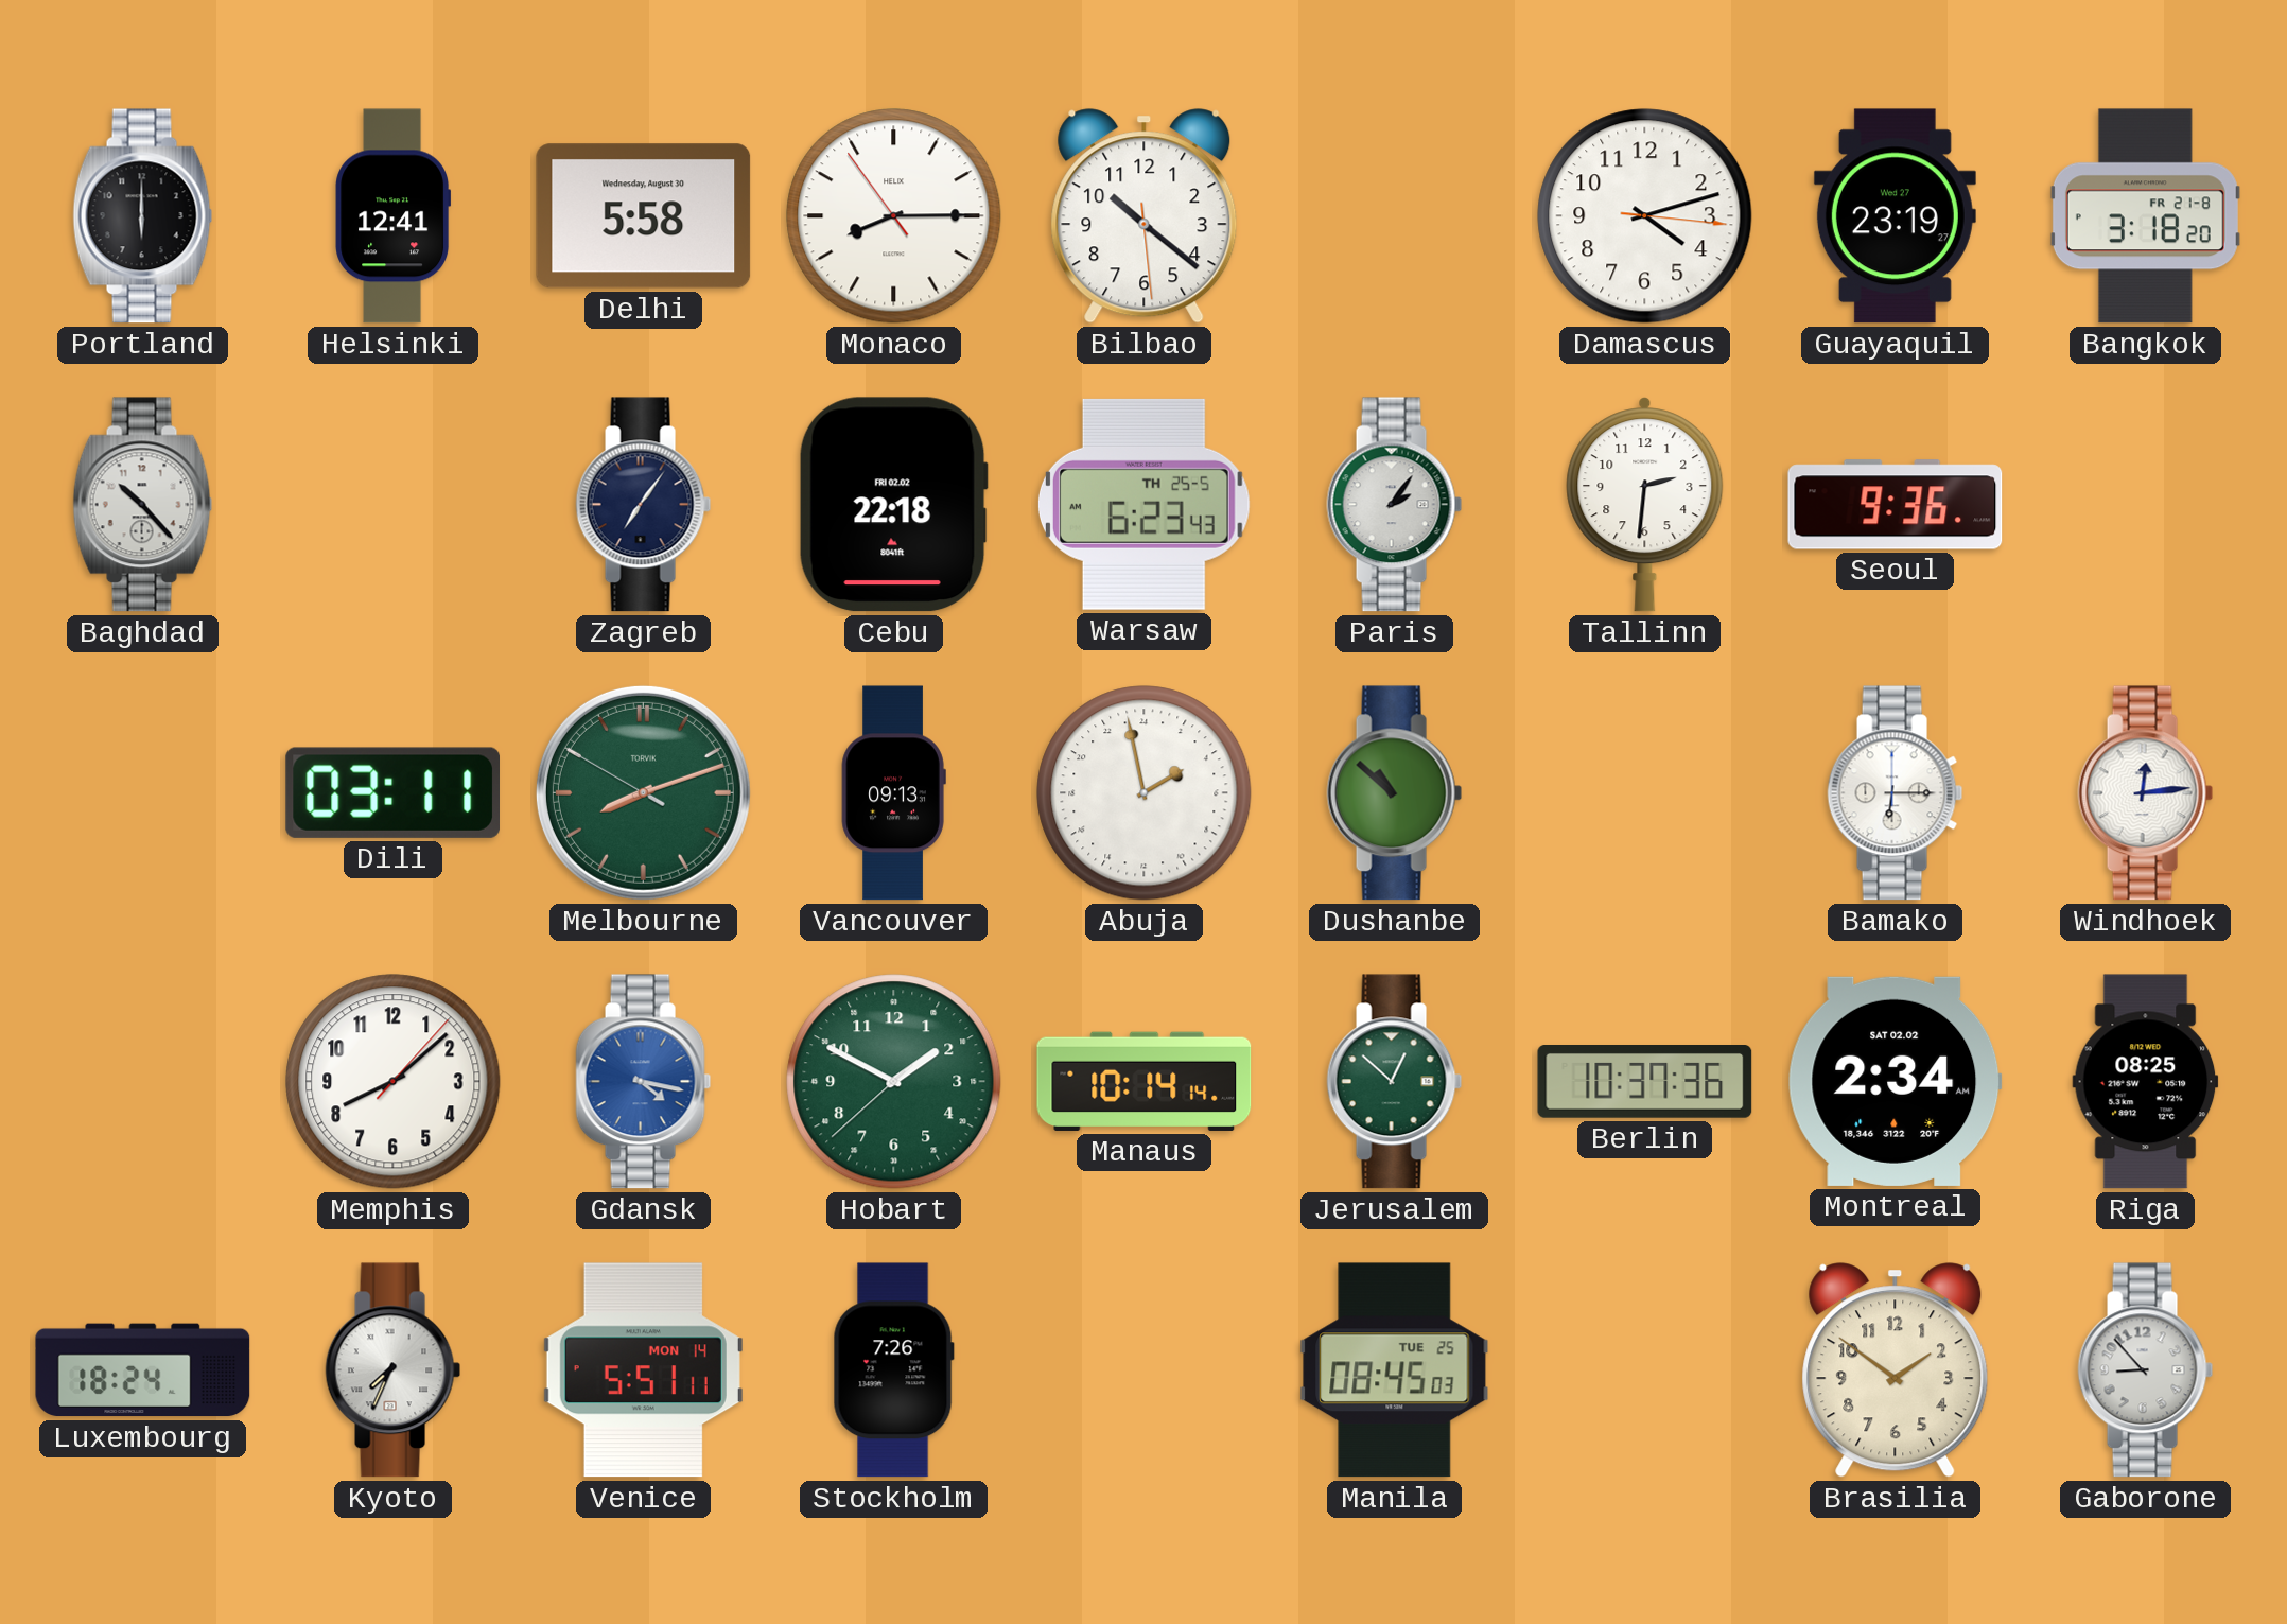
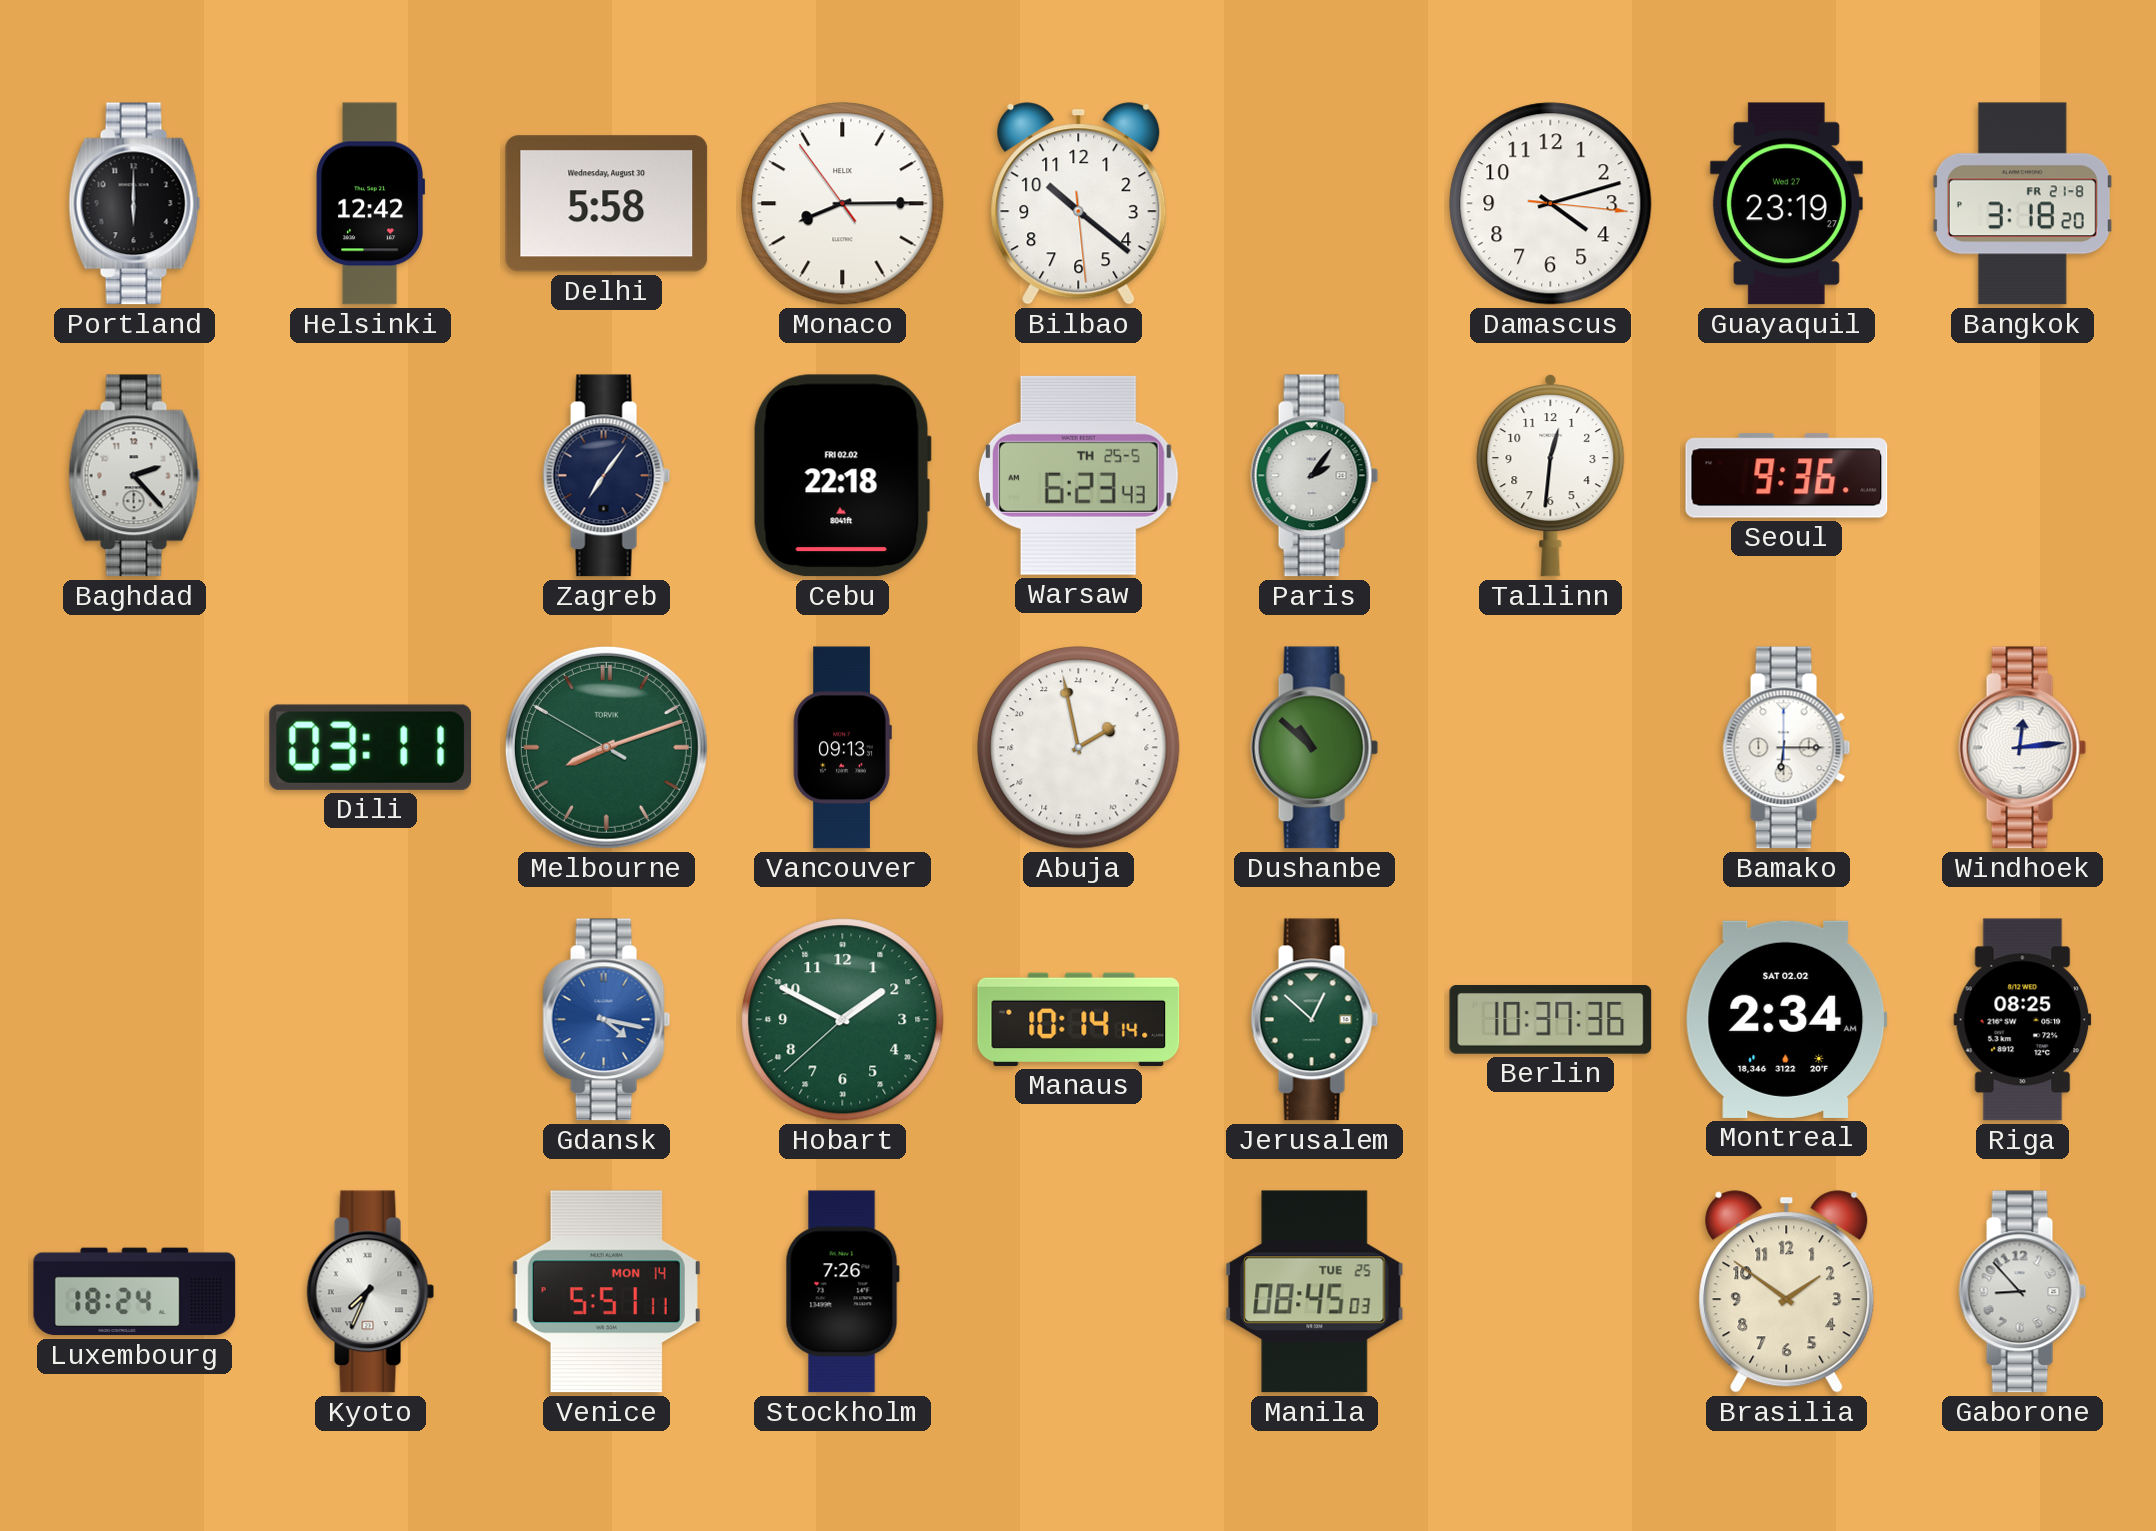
Helsinki: 12:41 -> 12:42 (371, 204)
Baghdad: 10:23 -> 2:23 (135, 476)
Tallinn: 2:31 -> 12:31 (1551, 476)
Memphis: 8:08 -> none (394, 1082)
